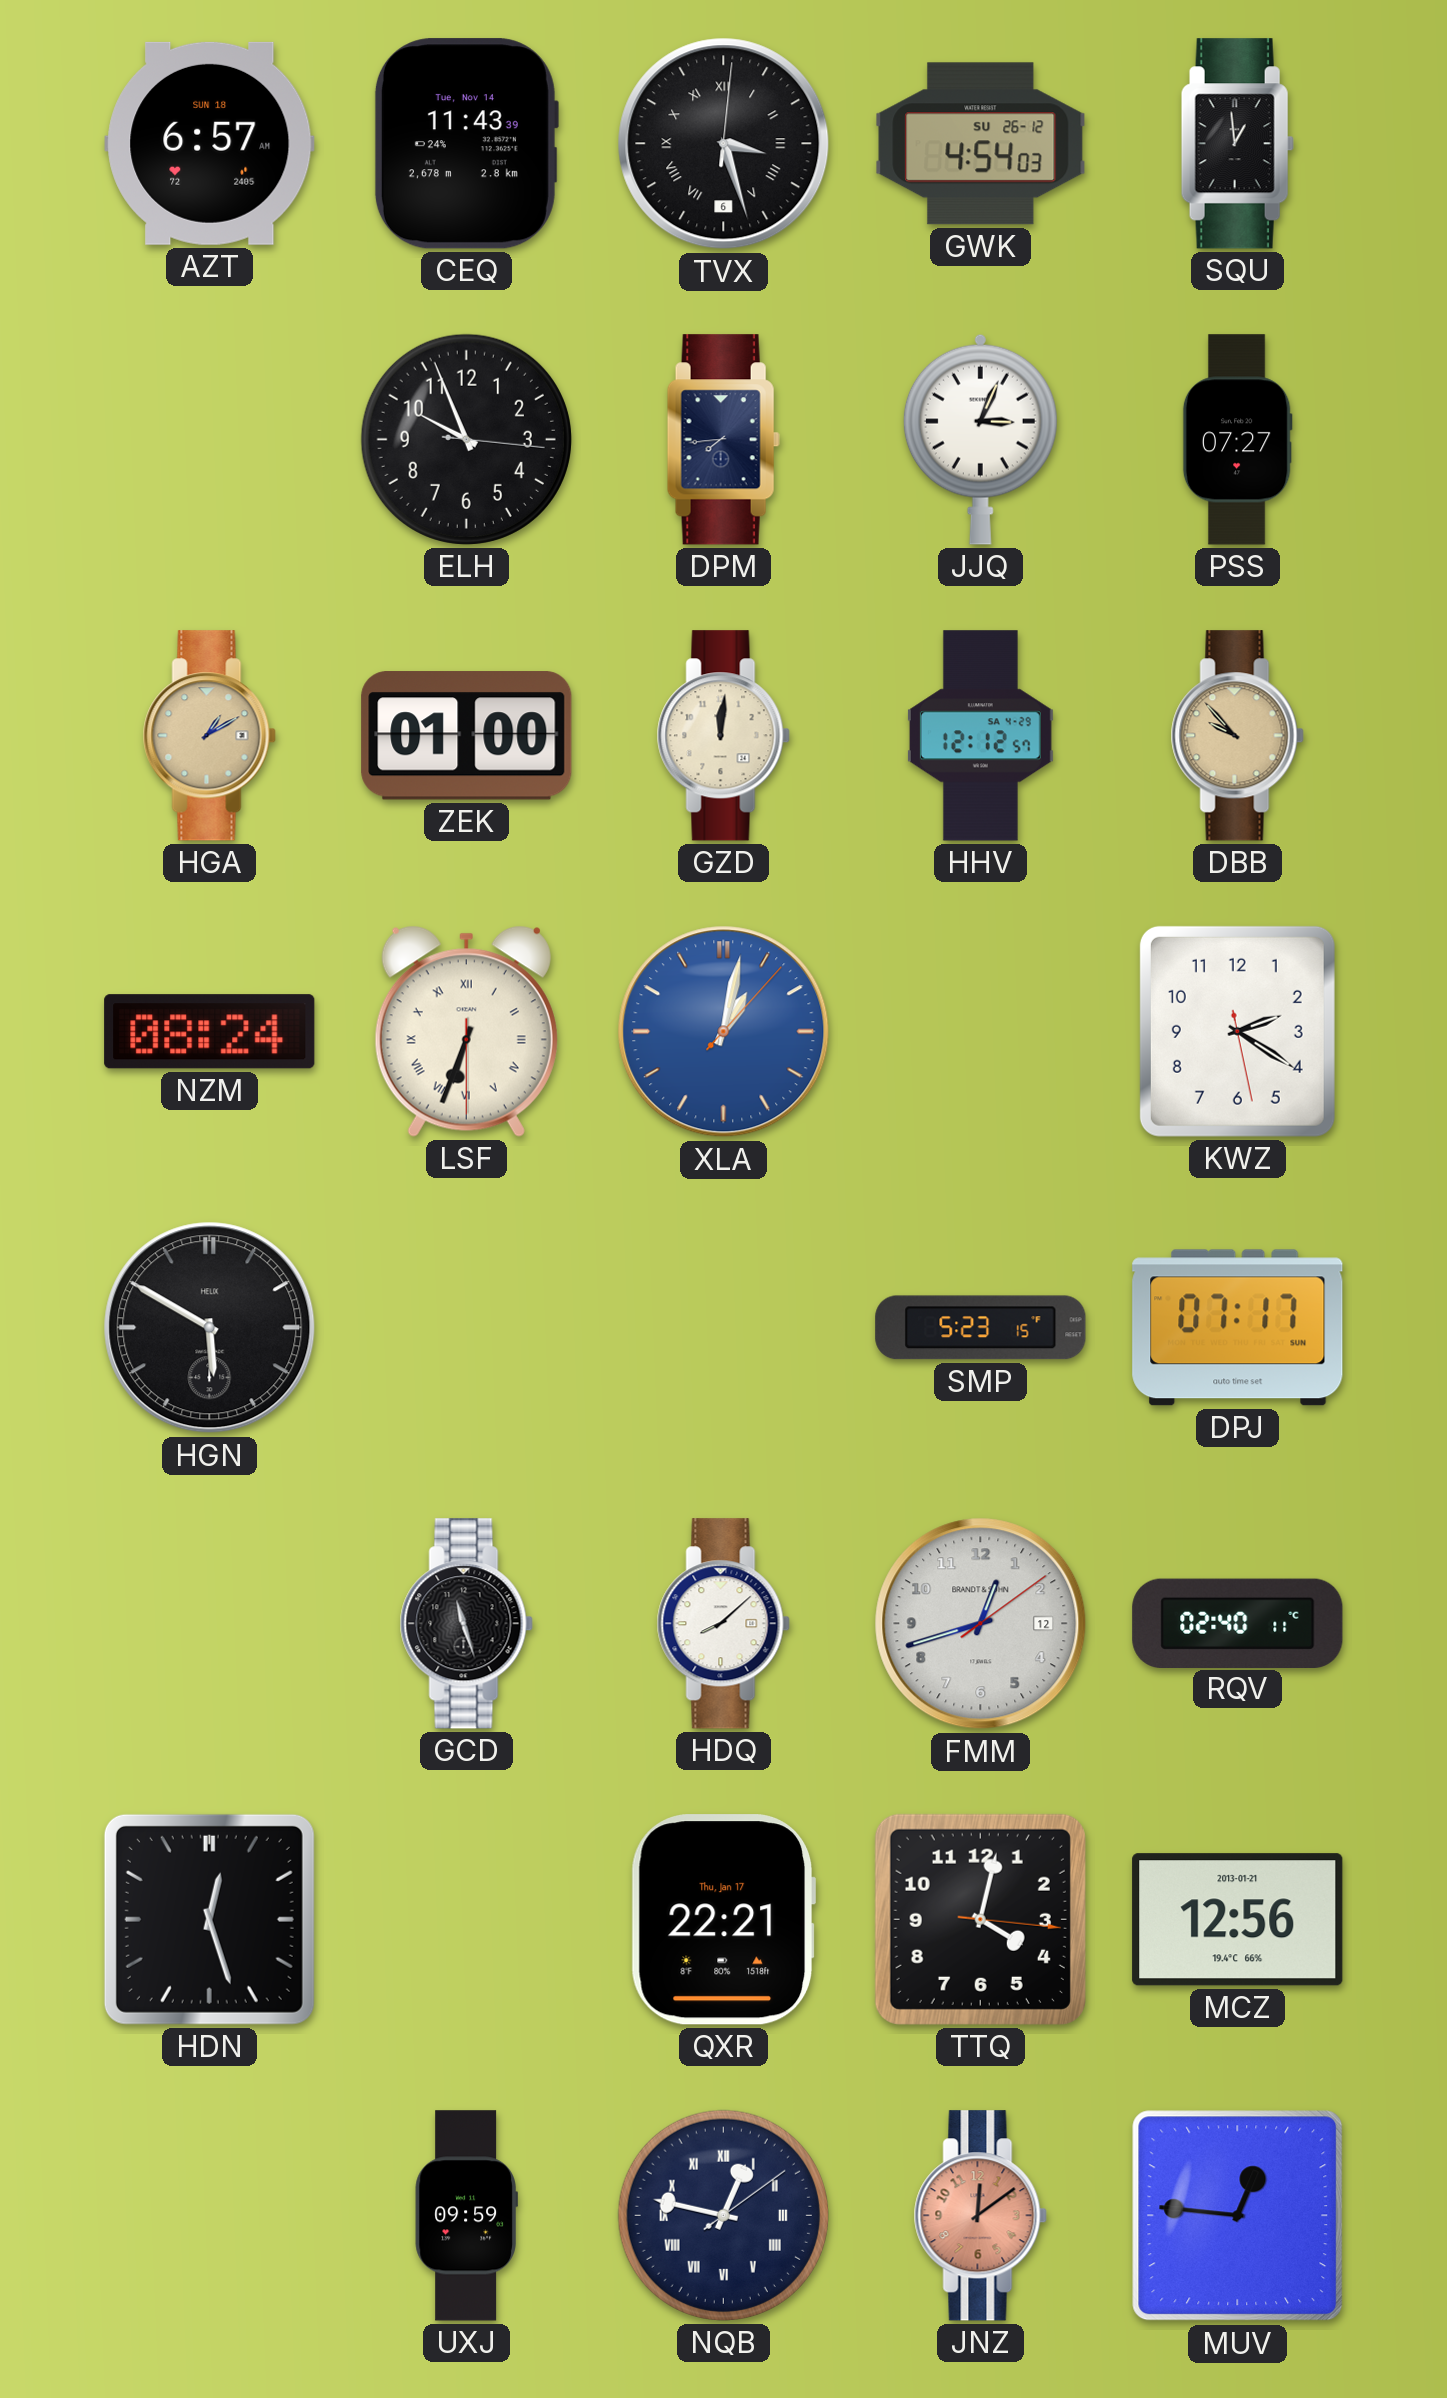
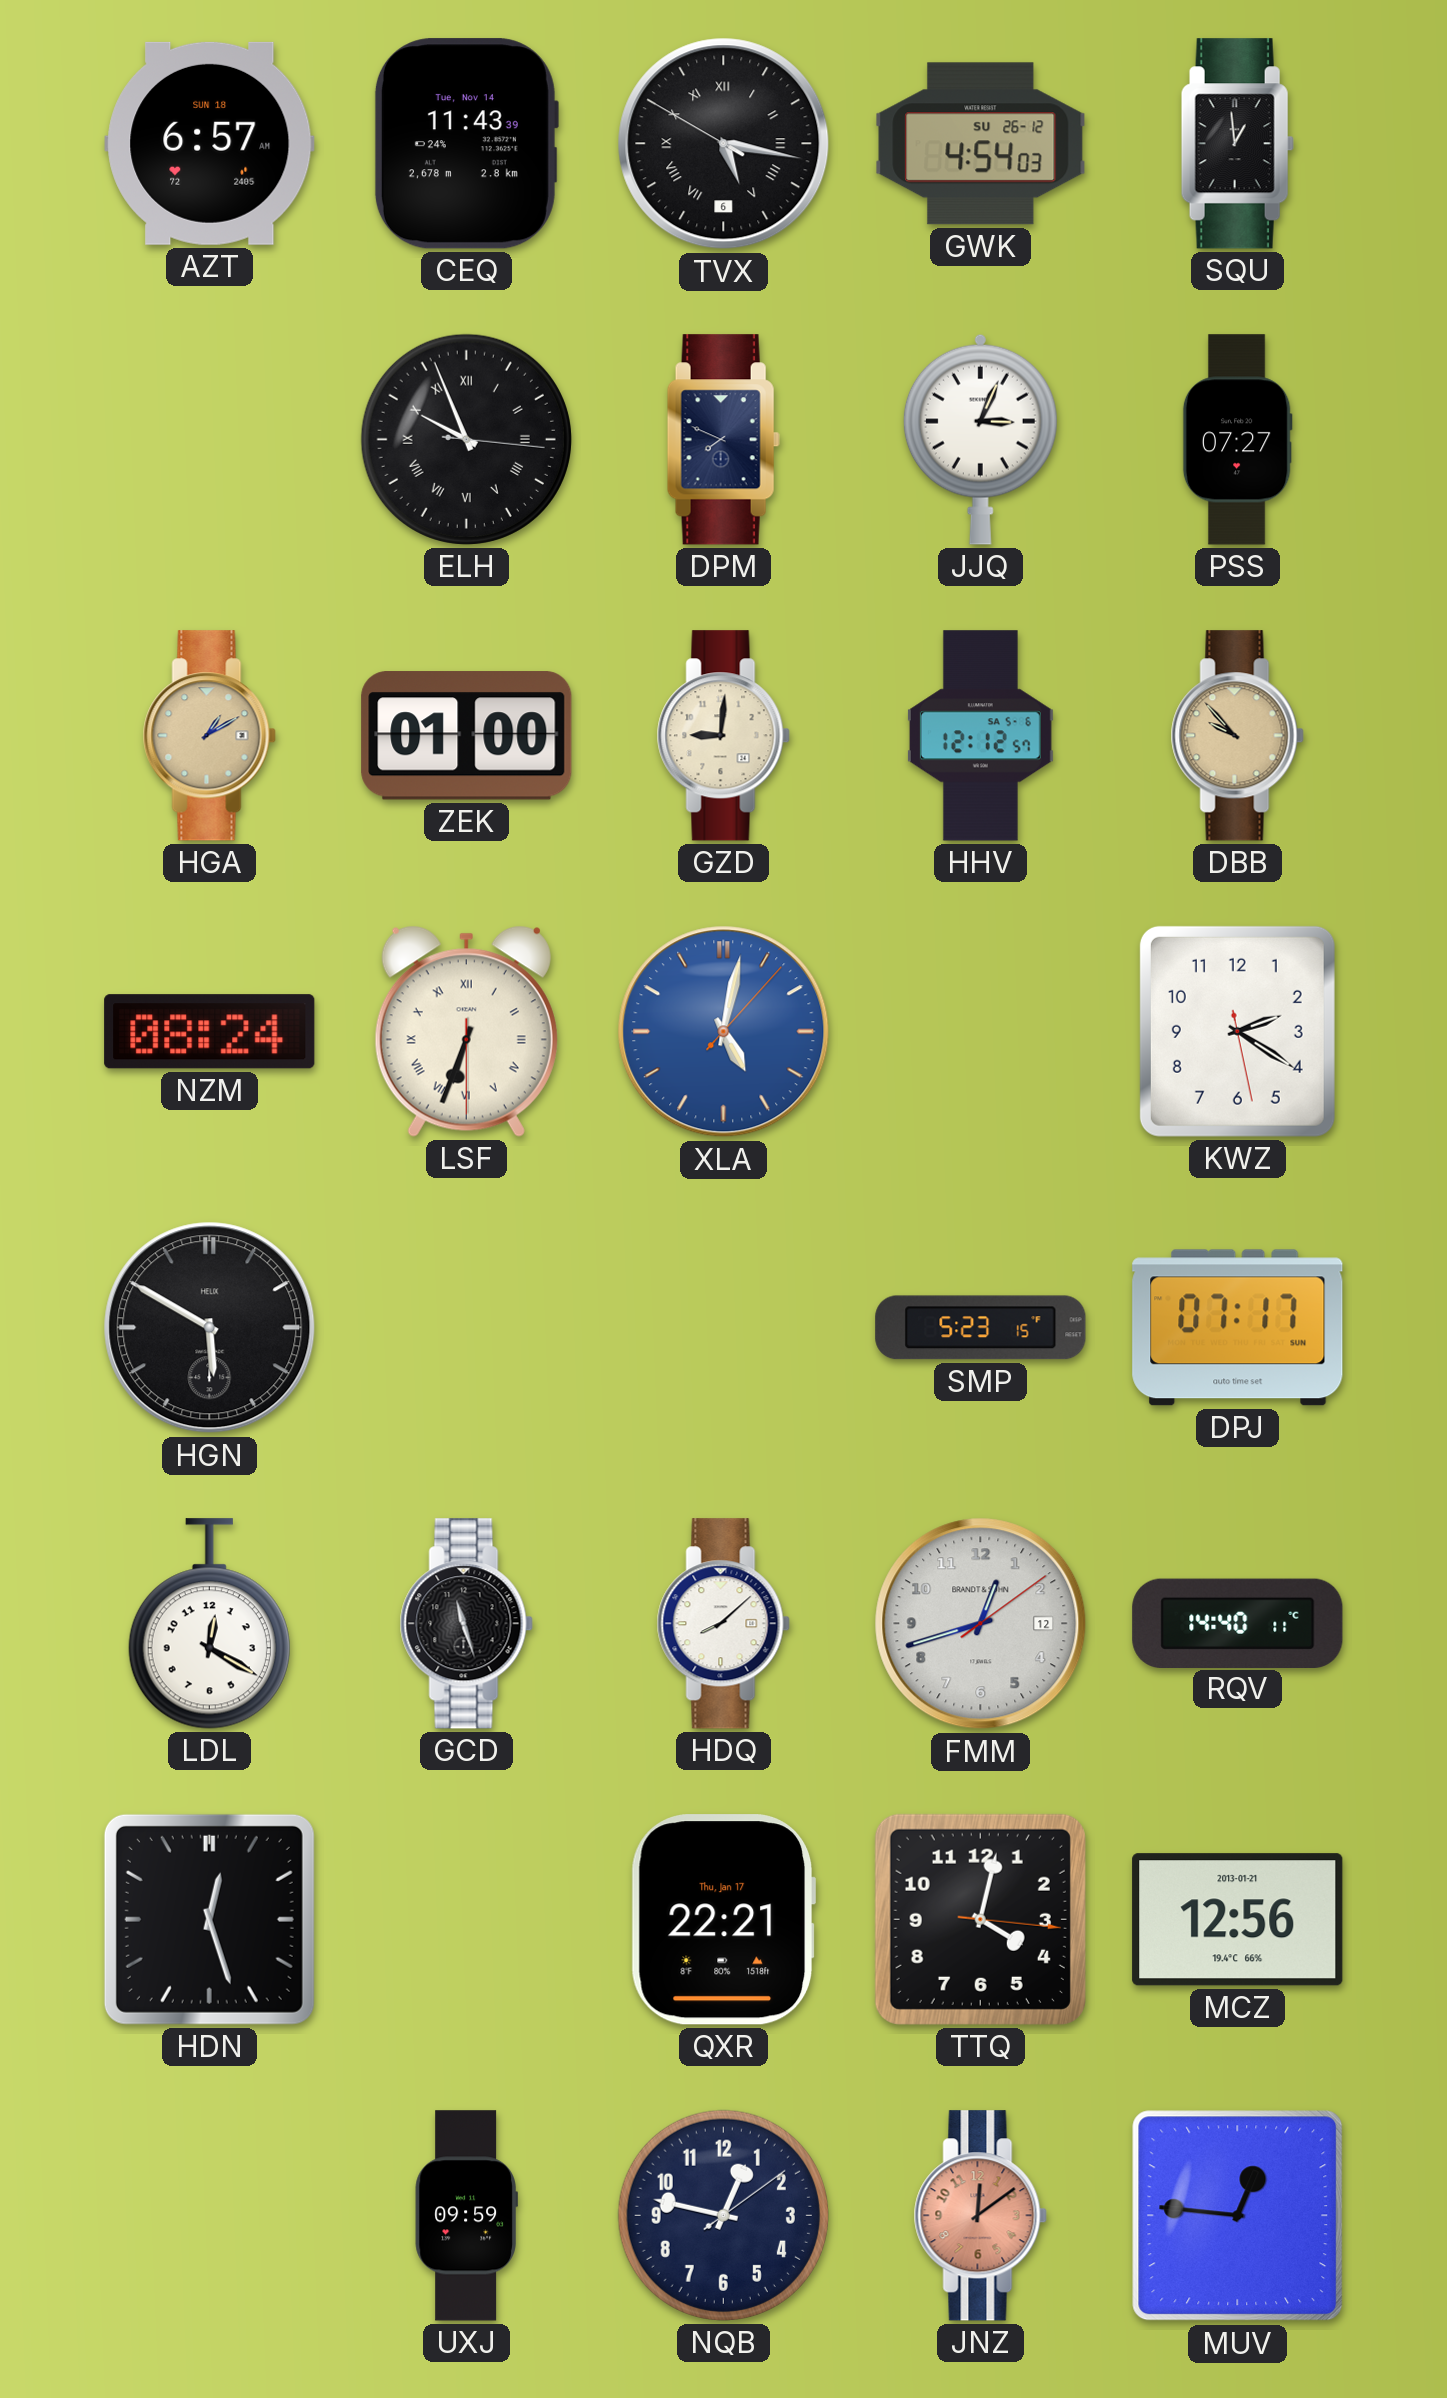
TVX: 3:27 -> 5:16 (724, 144)
ELH numerals: Arabic -> Roman (466, 439)
DPM: 7:44 -> 7:49 (723, 440)
GZD: 12:01 -> 9:01 (723, 736)
HHV date: SA 4-29 -> SA 5-6 (980, 736)
XLA: 1:02 -> 5:02 (724, 1032)
LDL: none -> 12:20 (209, 1624)
RQV: 02:40 -> 14:40 (1238, 1623)
NQB numerals: Roman -> Arabic (723, 2215)
